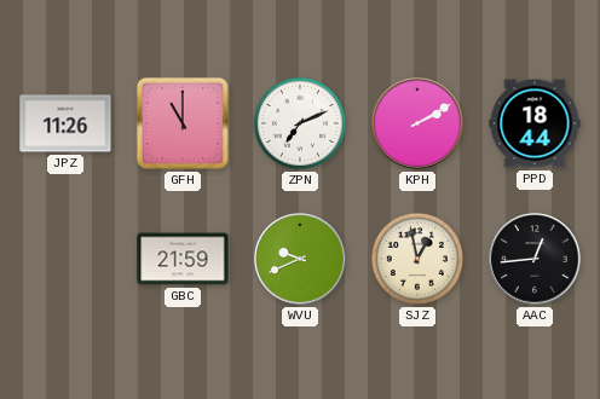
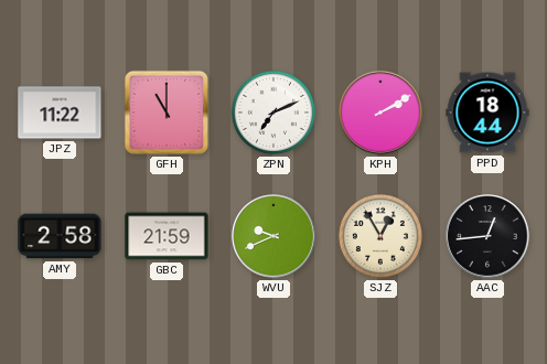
JPZ: 11:26 -> 11:22 (60, 113)
AMY: none -> 2:58 (60, 236)
SJZ: 12:58 -> 12:55 (380, 236)
